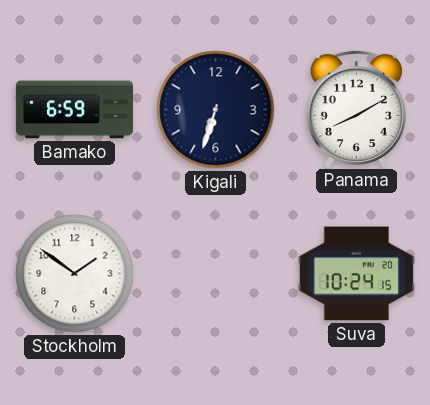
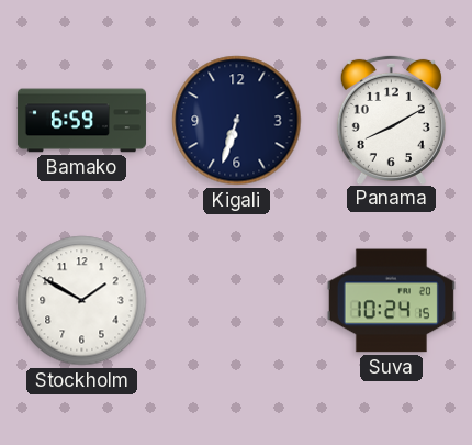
Stockholm: 1:51 -> 1:50 (82, 301)
